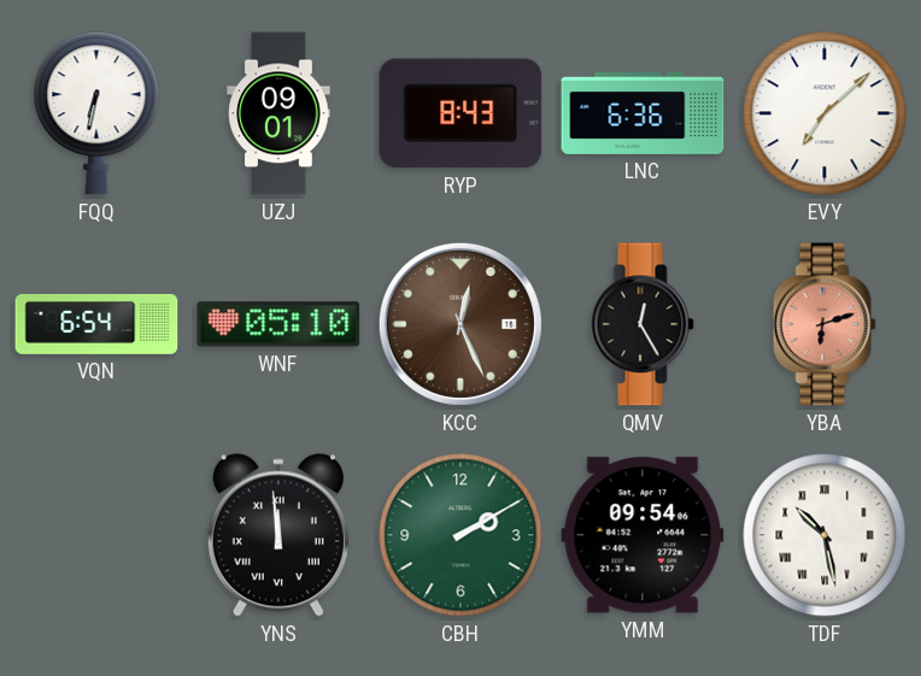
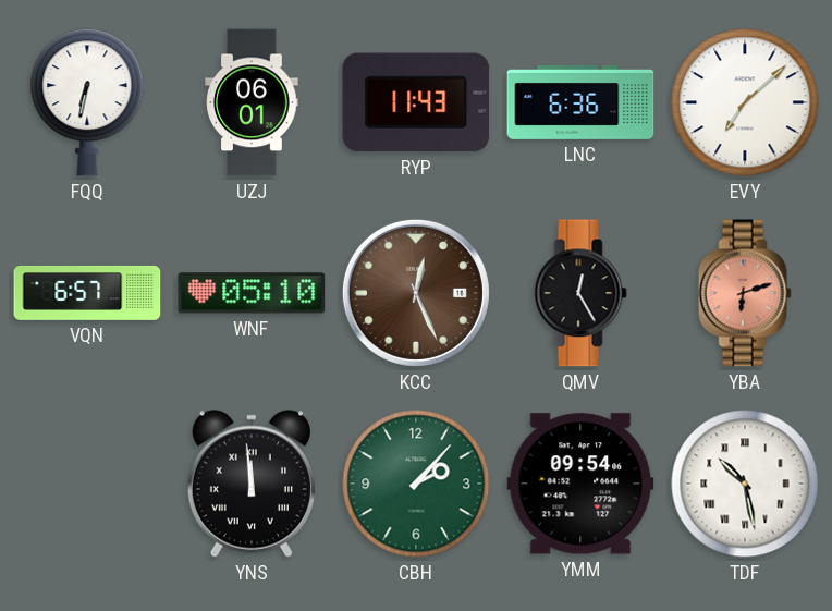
UZJ: 09:01 -> 06:01 (252, 102)
RYP: 8:43 -> 11:43 (416, 102)
VQN: 6:54 -> 6:57 (87, 293)
CBH: 2:10 -> 2:07 (416, 484)
